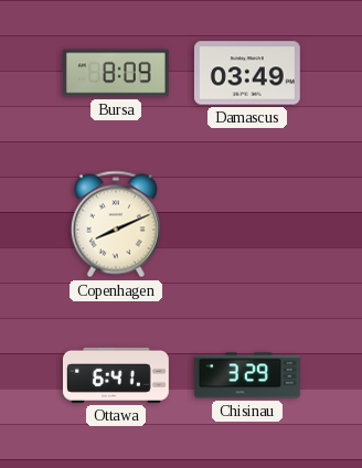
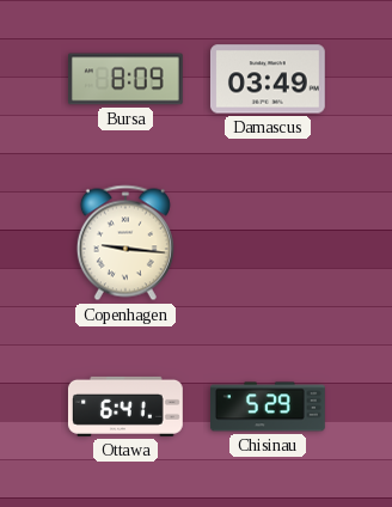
Copenhagen: 8:11 -> 9:16 (125, 243)
Chisinau: 3:29 -> 5:29 (269, 407)
